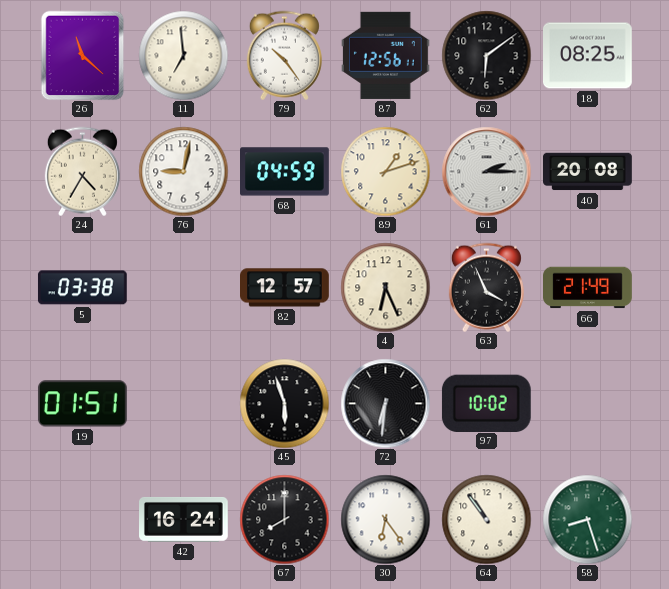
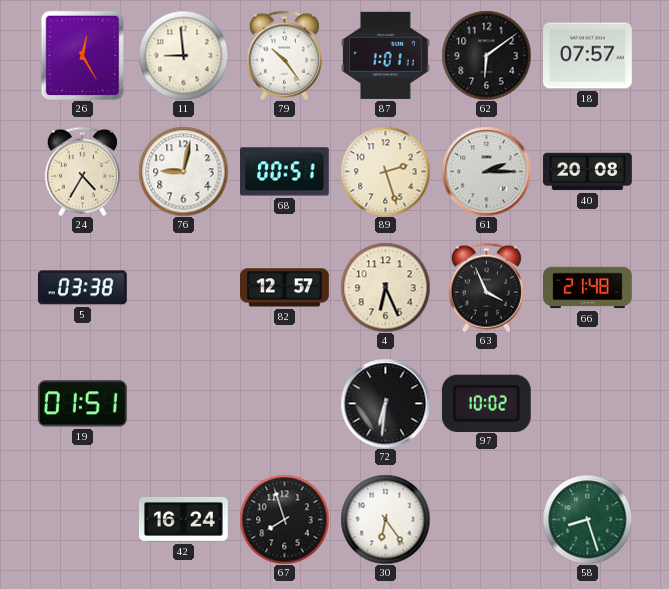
26: 11:22 -> 12:25 (83, 55)
11: 6:59 -> 8:59 (183, 55)
87: 12:56 -> 1:01 (385, 55)
18: 08:25 -> 07:57 (588, 56)
68: 04:59 -> 00:51 (285, 172)
89: 1:12 -> 2:27 (385, 171)
66: 21:49 -> 21:48 (588, 288)
45: 5:57 -> none (284, 403)
67: 8:00 -> 7:57 (284, 519)
64: 10:54 -> none (486, 519)
